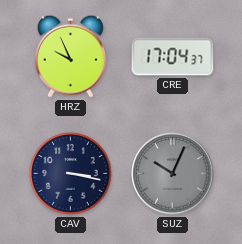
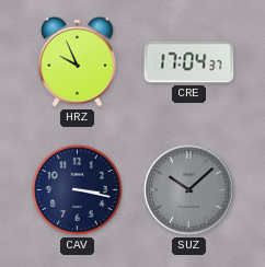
SUZ: 10:04 -> 10:08 (189, 190)
